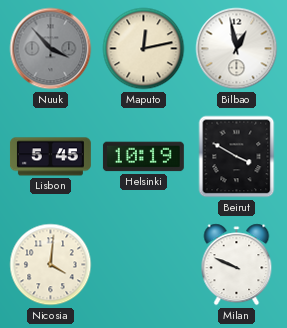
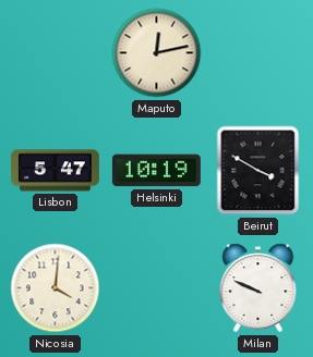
Nuuk: 3:53 -> none (51, 49)
Bilbao: 12:58 -> none (237, 49)
Lisbon: 5:45 -> 5:47 (55, 171)
